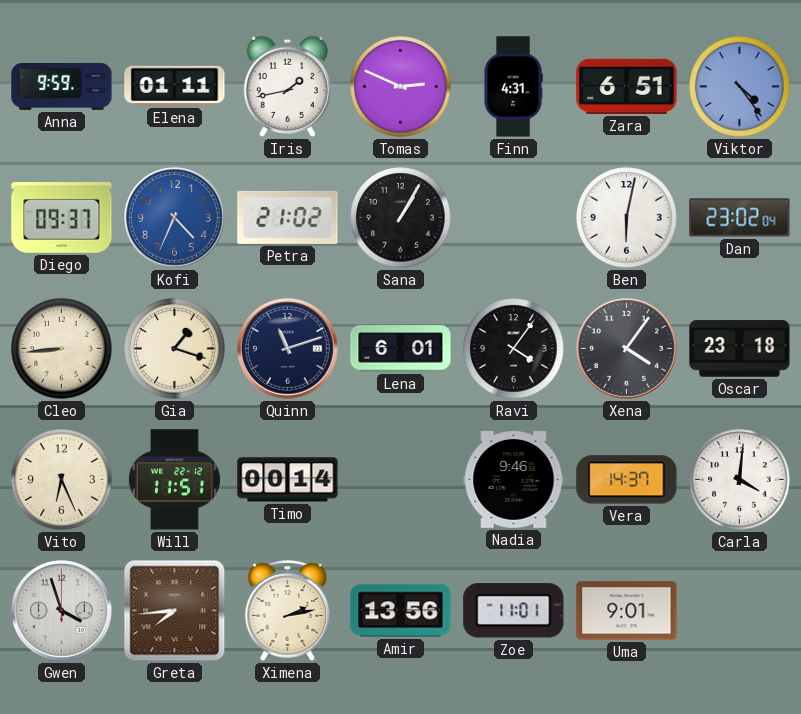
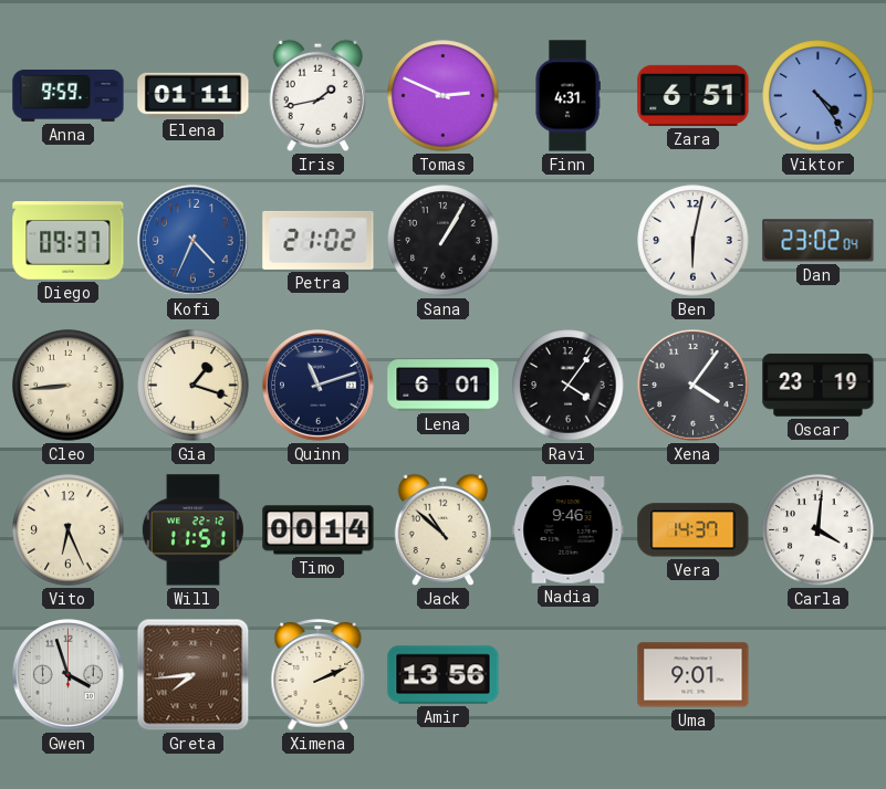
Oscar: 23:18 -> 23:19 (819, 386)
Jack: none -> 10:52 (442, 530)
Ximena: 2:13 -> 2:11 (319, 675)
Zoe: 11:01 -> none (514, 611)
